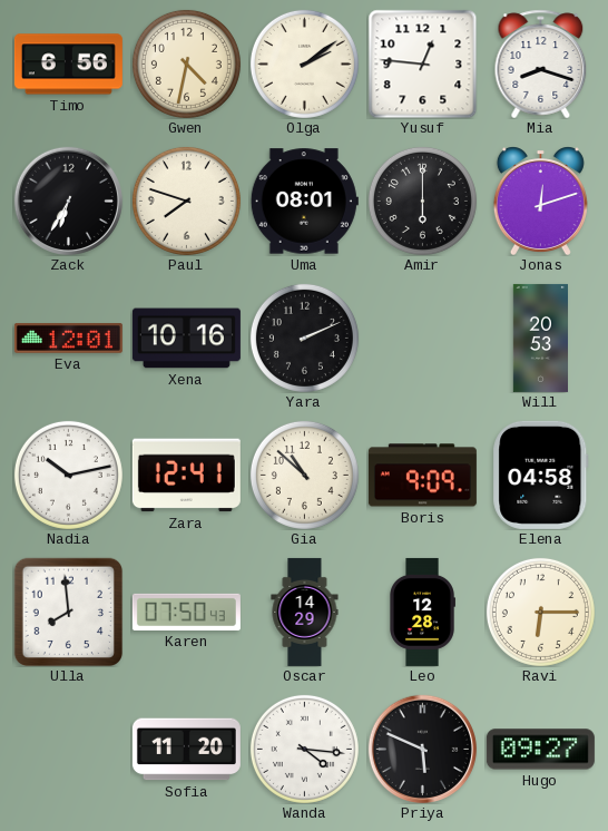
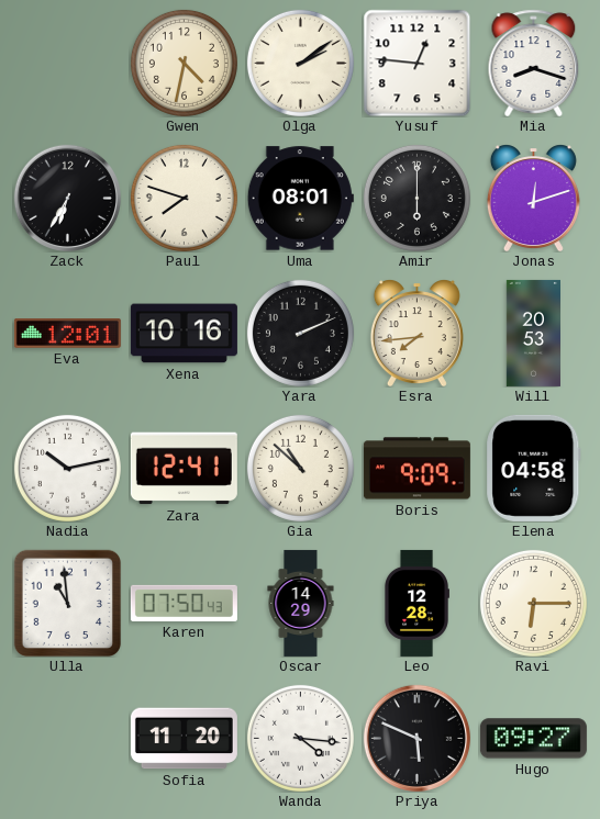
Timo: 6:56 -> none (68, 65)
Esra: none -> 7:44 (416, 333)
Ulla: 7:59 -> 10:59 (67, 603)
